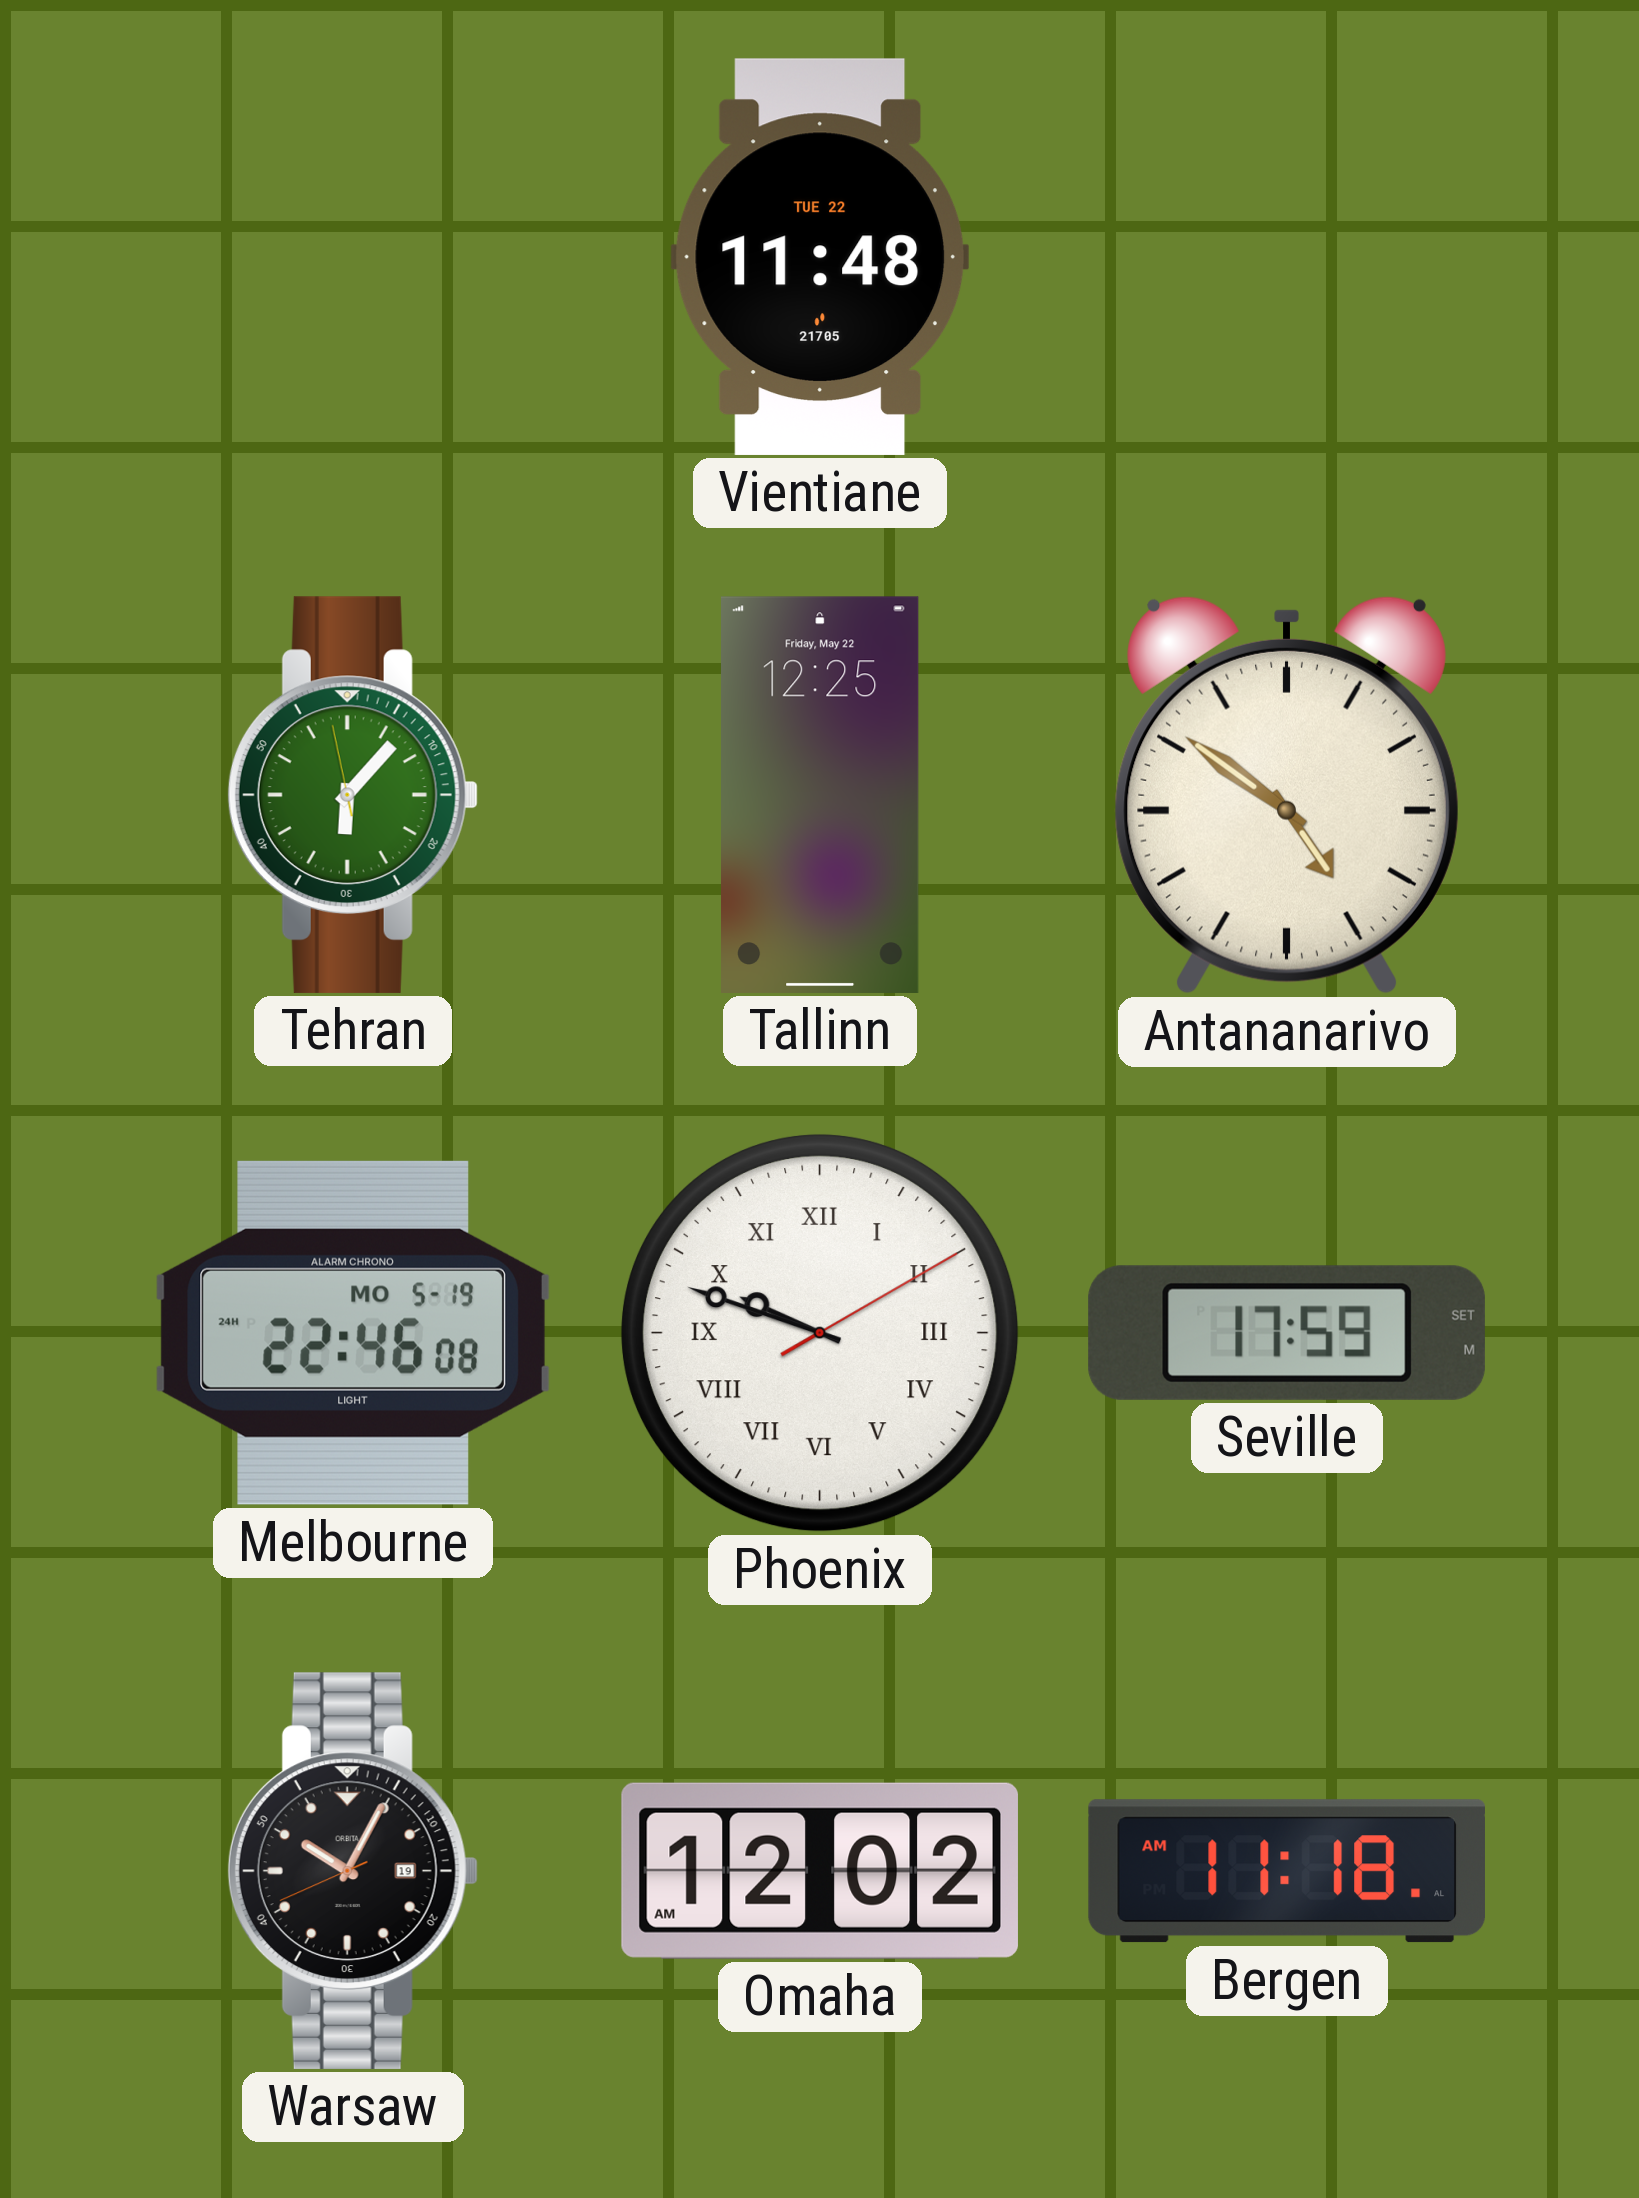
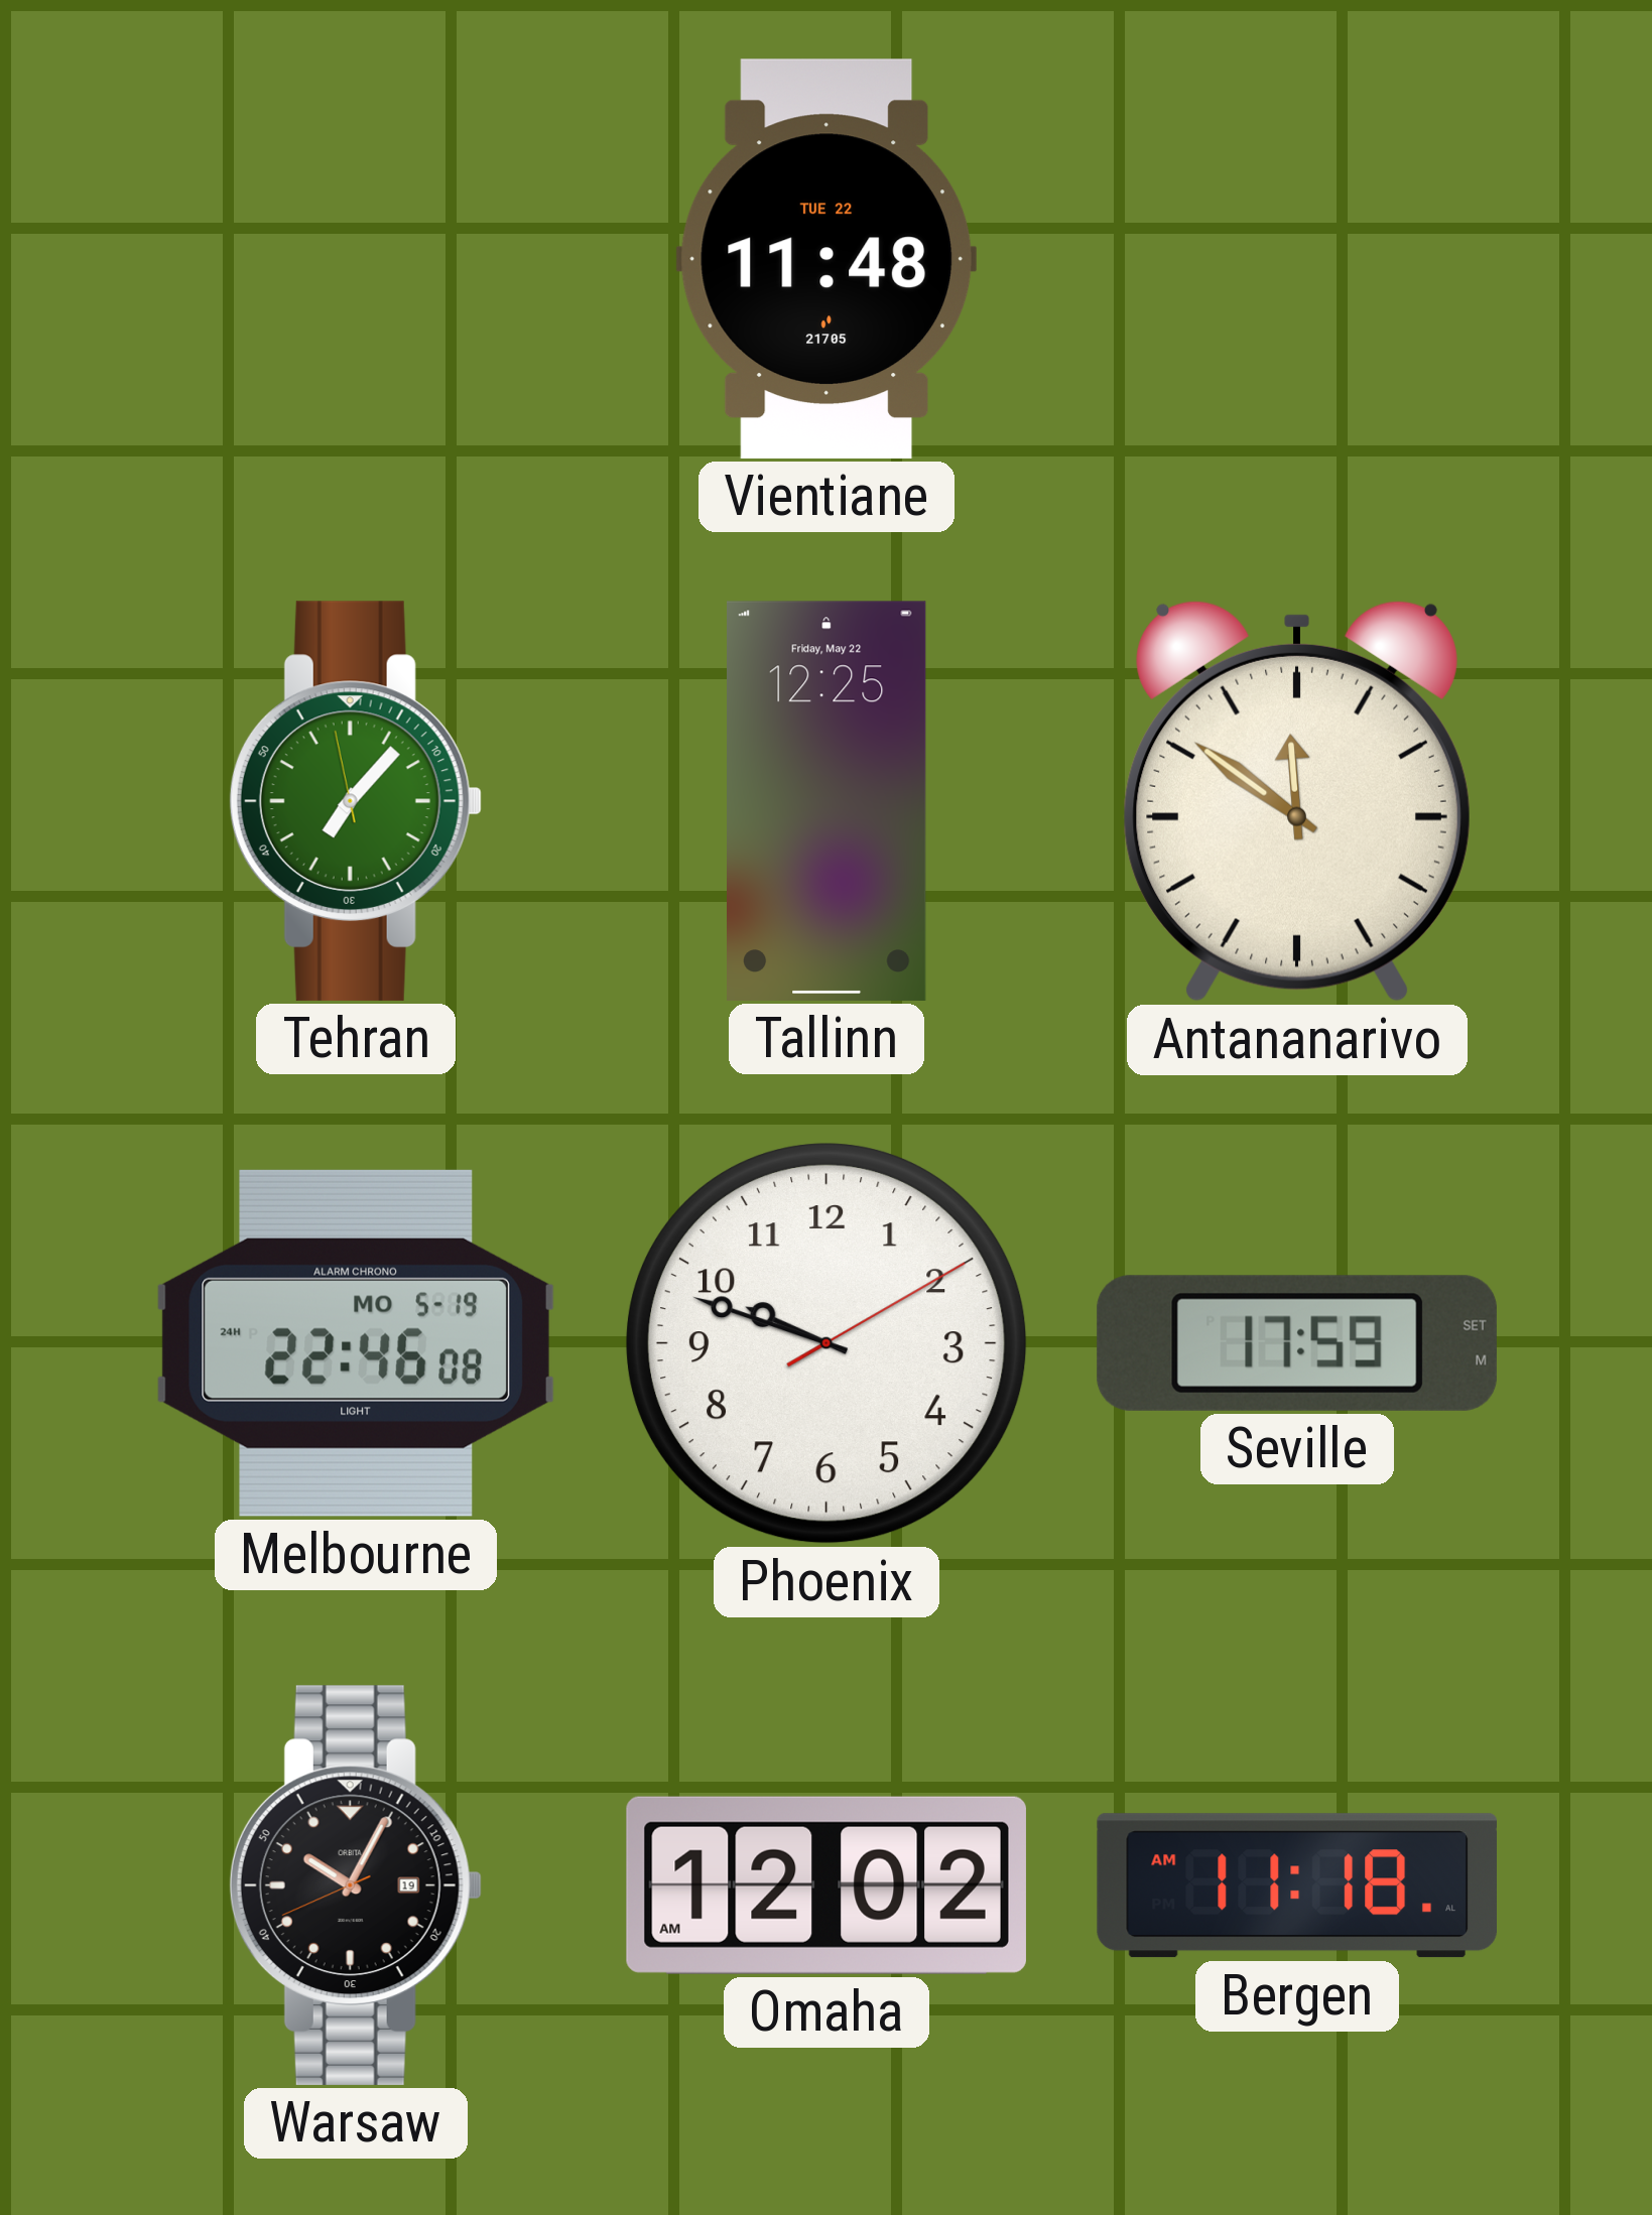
Tehran: 6:06 -> 7:06 (356, 801)
Antananarivo: 4:51 -> 11:51 (1297, 801)
Phoenix numerals: Roman -> Arabic (827, 1343)
